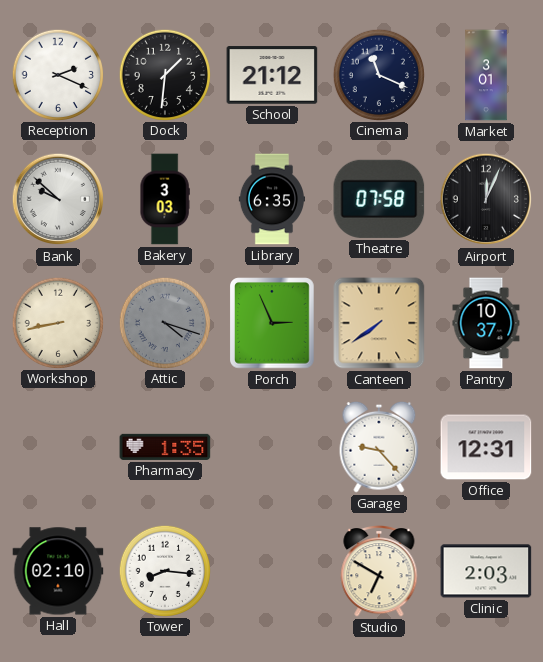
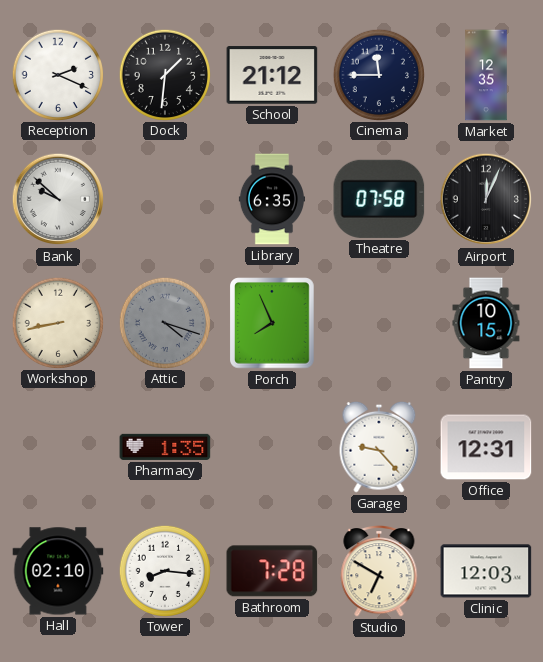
Cinema: 11:19 -> 11:45 (378, 74)
Market: 3:01 -> 12:35 (486, 75)
Bakery: 3:03 -> none (165, 199)
Porch: 2:56 -> 7:56 (272, 323)
Canteen: 7:39 -> none (379, 323)
Pantry: 10:37 -> 10:15 (486, 323)
Bathroom: none -> 7:28 (272, 571)
Clinic: 2:03 -> 12:03 (486, 571)
